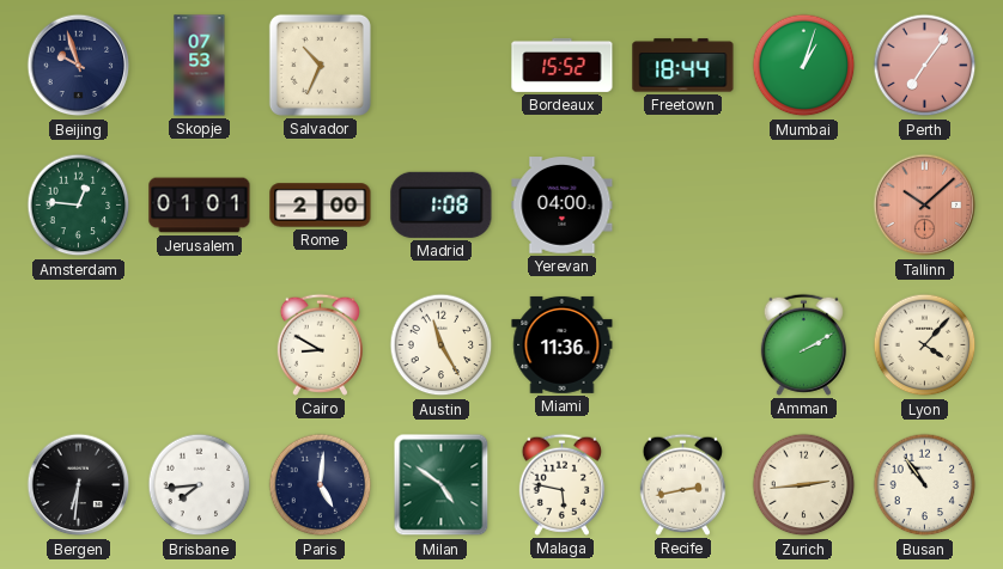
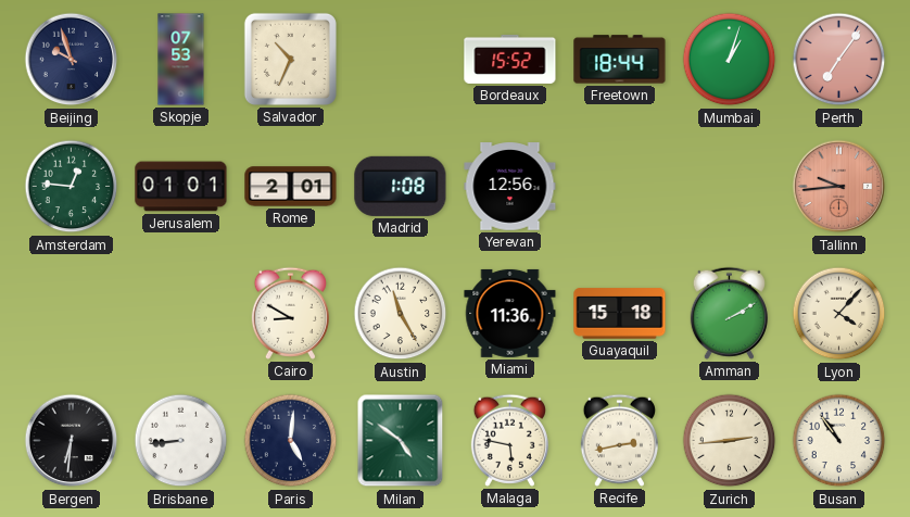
Rome: 2:00 -> 2:01 (291, 187)
Yerevan: 04:00 -> 12:56 (510, 187)
Tallinn: 10:08 -> 9:44 (839, 187)
Guayaquil: none -> 15:18 (620, 314)
Brisbane: 7:44 -> 8:44 (181, 441)
